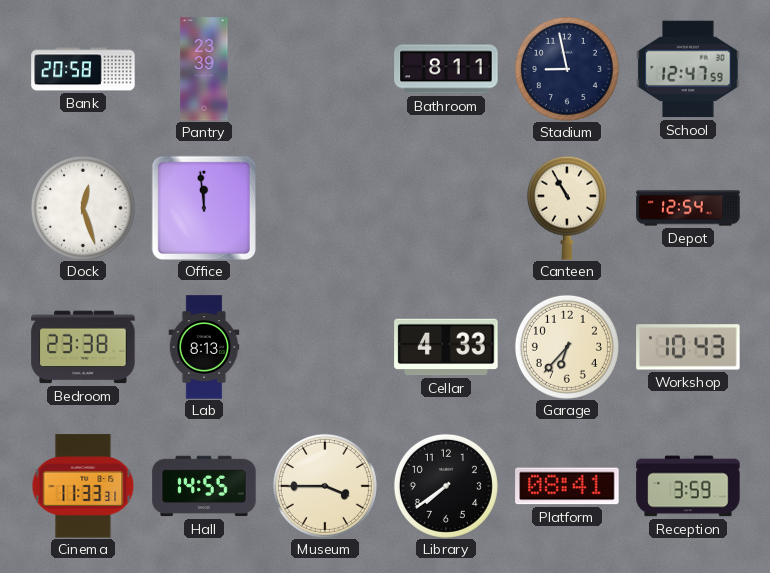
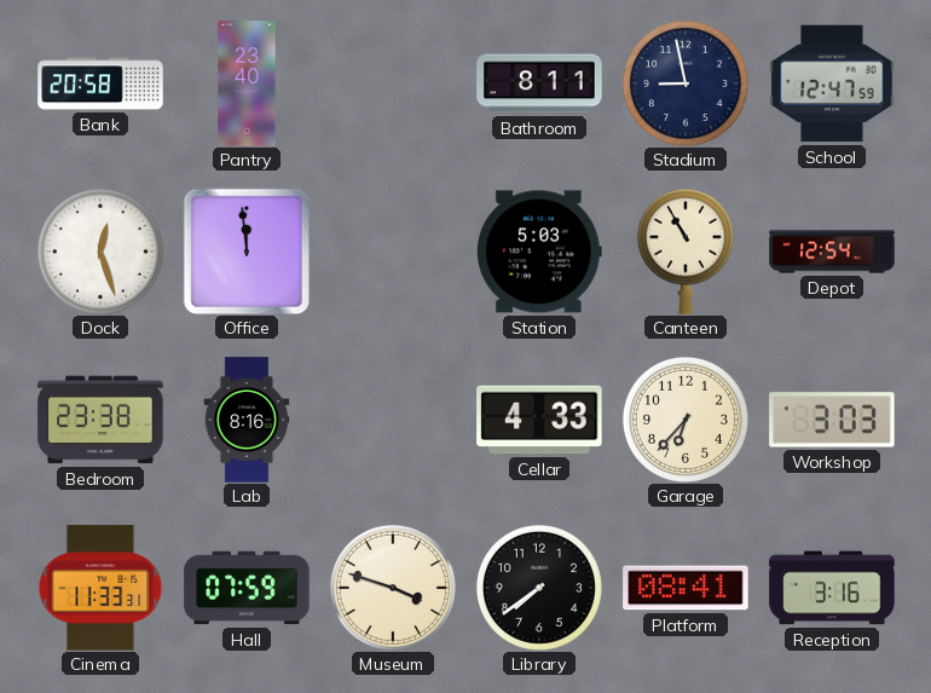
Pantry: 23:39 -> 23:40 (247, 83)
Station: none -> 5:03 (539, 252)
Lab: 8:13 -> 8:16 (247, 420)
Workshop: 10:43 -> 3:03 (832, 420)
Hall: 14:55 -> 07:59 (247, 588)
Museum: 3:45 -> 3:48 (393, 588)
Reception: 3:59 -> 3:16 (832, 588)
